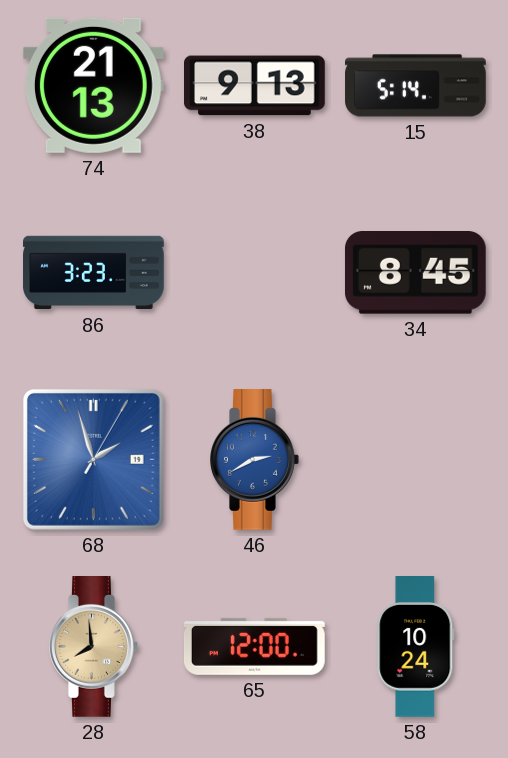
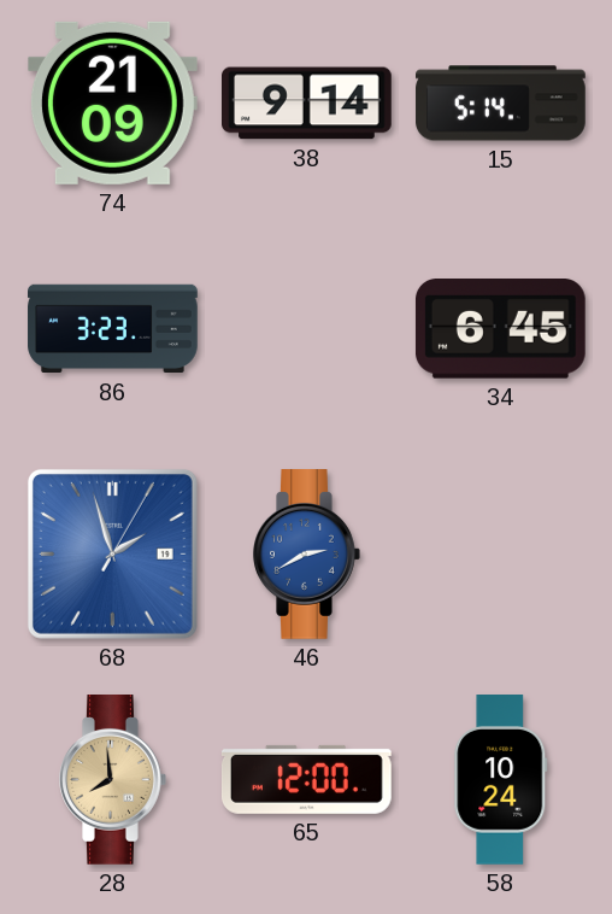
74: 21:13 -> 21:09 (112, 102)
38: 9:13 -> 9:14 (307, 104)
34: 8:45 -> 6:45 (500, 329)
